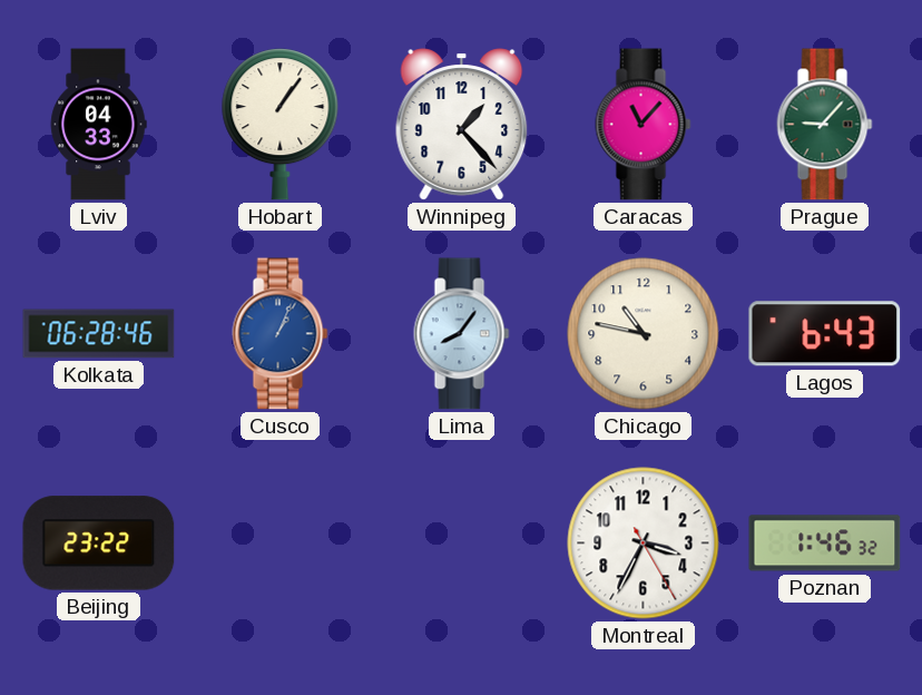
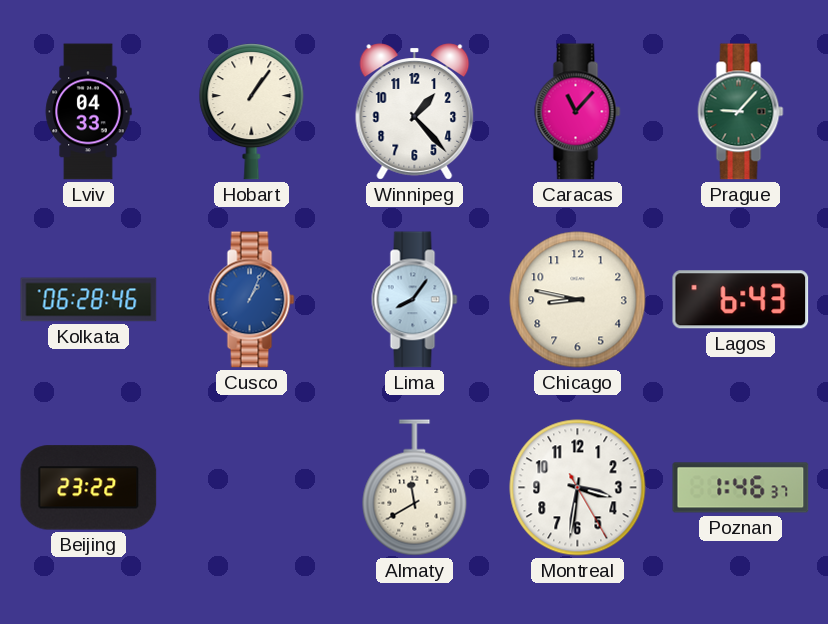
Chicago: 10:47 -> 8:47 (578, 300)
Almaty: none -> 11:40 (415, 488)
Montreal: 3:34 -> 3:31 (578, 488)
Poznan: 1:46:32 -> 1:46:37 (741, 488)
